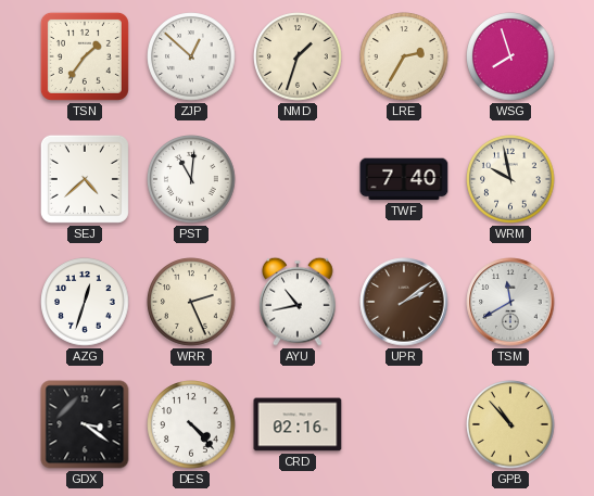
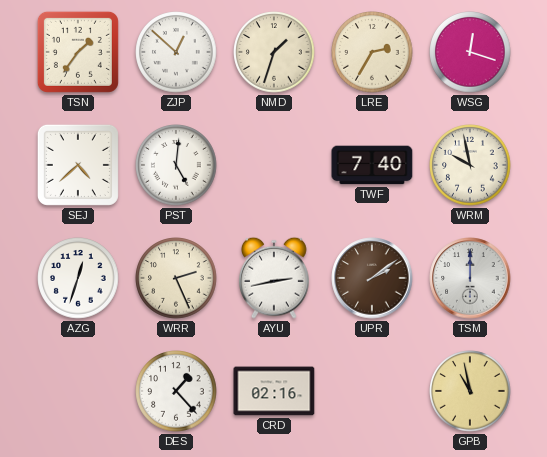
WSG: 7:57 -> 12:18 (470, 52)
PST: 11:01 -> 5:01 (176, 165)
AYU: 10:43 -> 2:43 (274, 278)
TSM: 11:40 -> 12:00 (470, 278)
GDX: 3:21 -> none (85, 424)
DES: 4:23 -> 1:23 (176, 391)
GPB: 10:53 -> 10:58 (470, 391)
